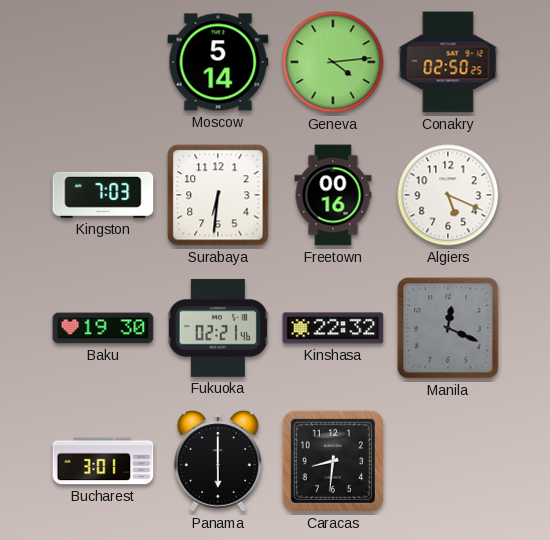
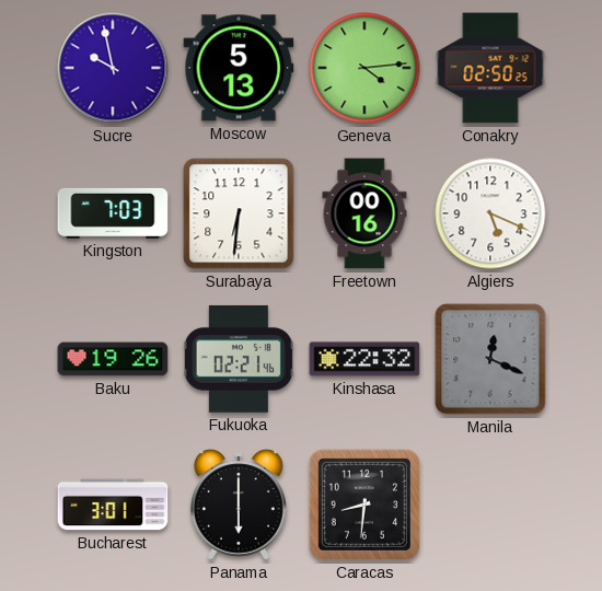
Sucre: none -> 9:58 (113, 68)
Moscow: 5:14 -> 5:13 (239, 68)
Baku: 19:30 -> 19:26 (113, 359)
